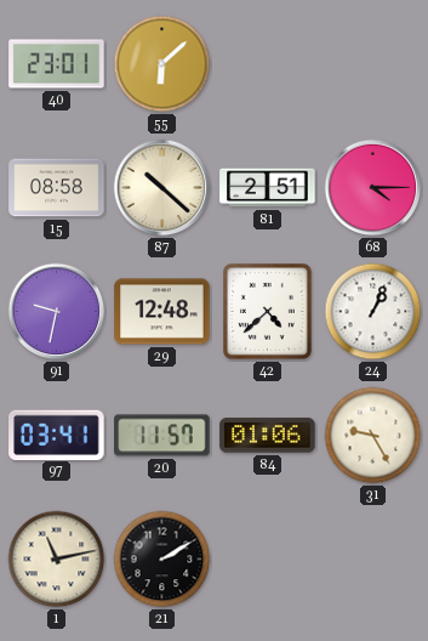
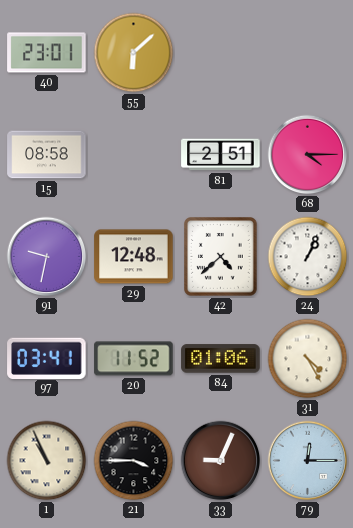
87: 10:22 -> none (162, 188)
20: 11:57 -> 11:52 (134, 359)
31: 9:25 -> 4:25 (308, 359)
1: 11:13 -> 10:56 (47, 461)
21: 2:10 -> 3:45 (134, 461)
33: none -> 9:04 (221, 461)
79: none -> 12:15 (308, 461)
